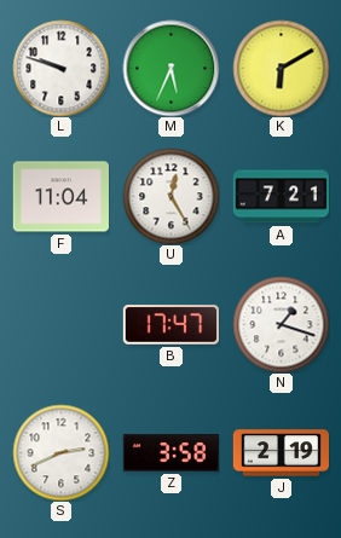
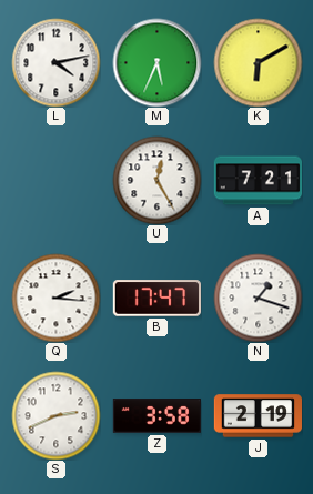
L: 9:48 -> 4:13 (55, 62)
F: 11:04 -> none (60, 197)
Q: none -> 2:16 (55, 298)
